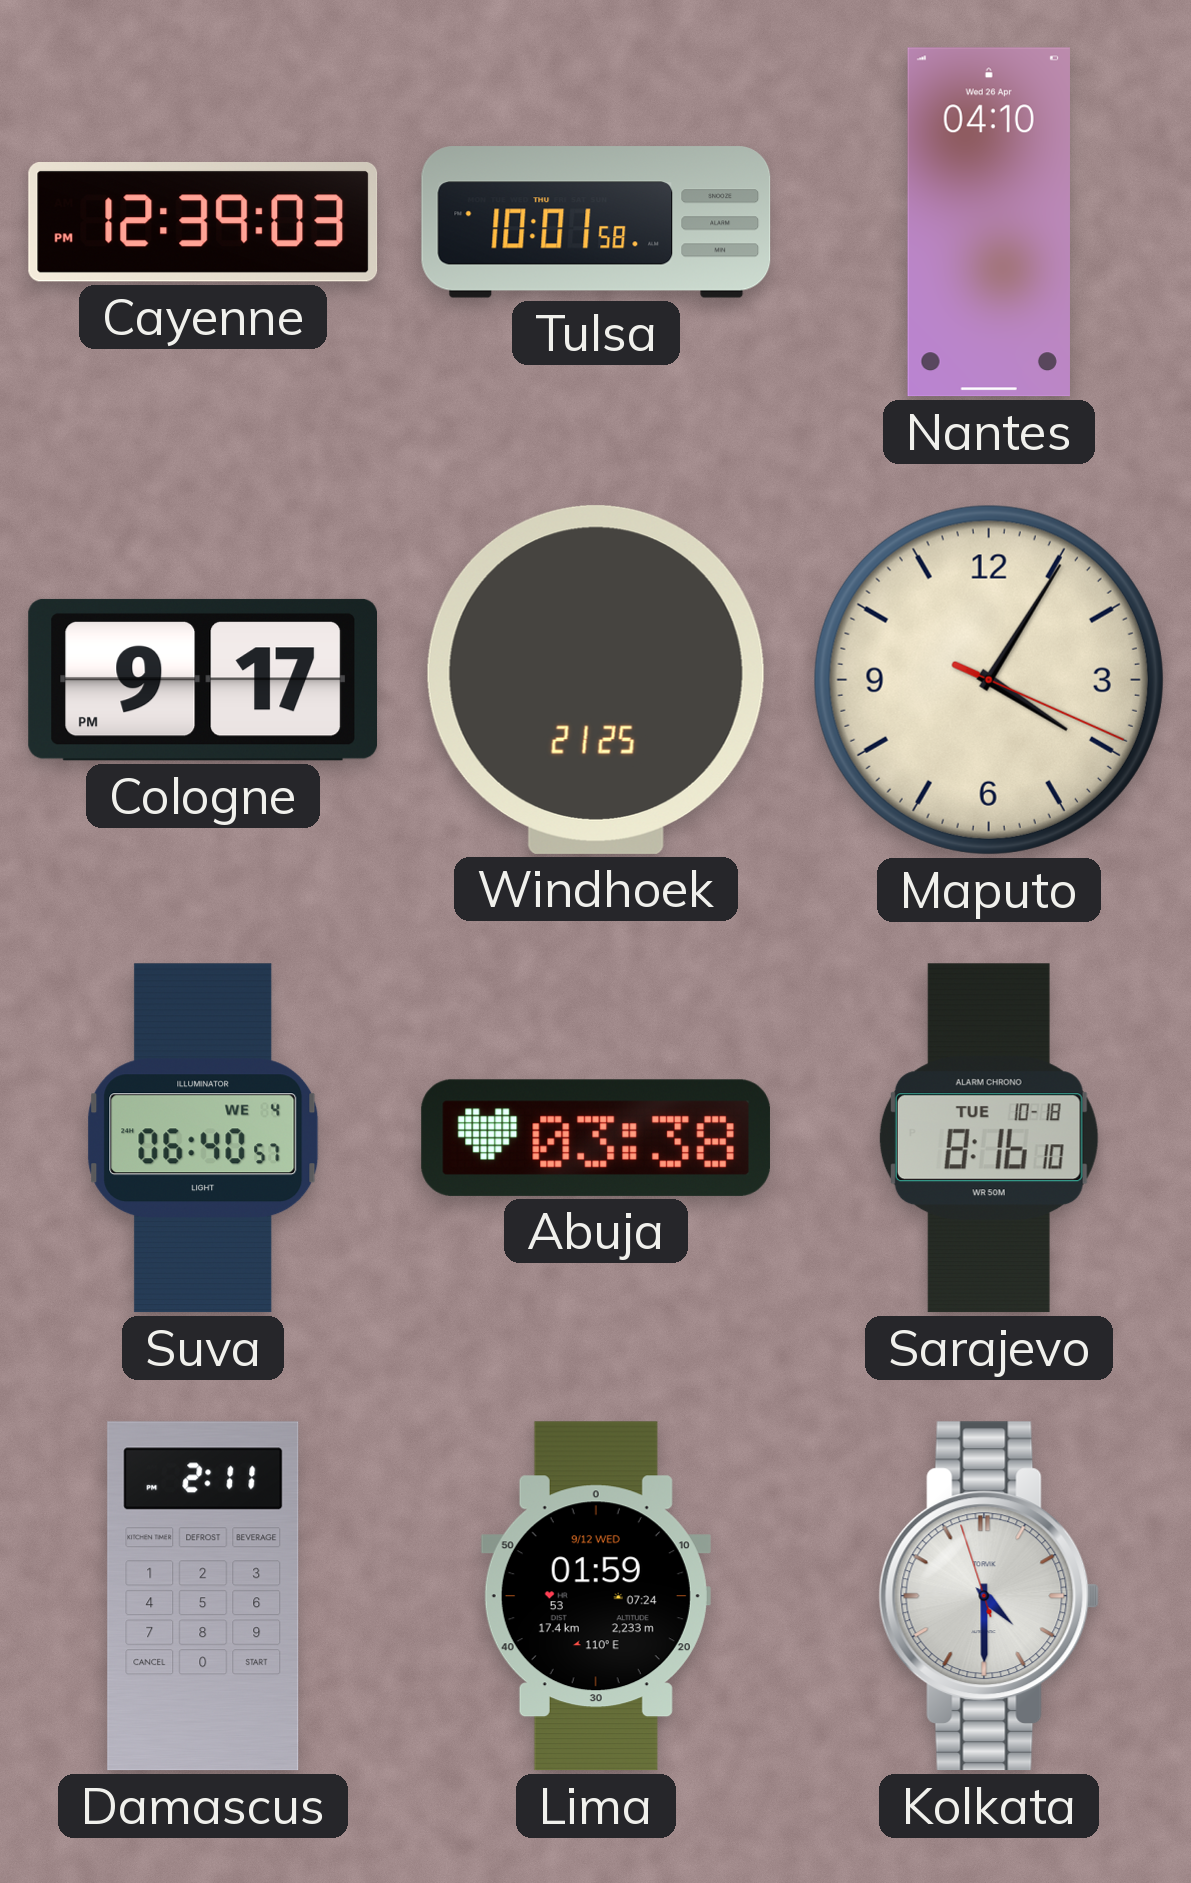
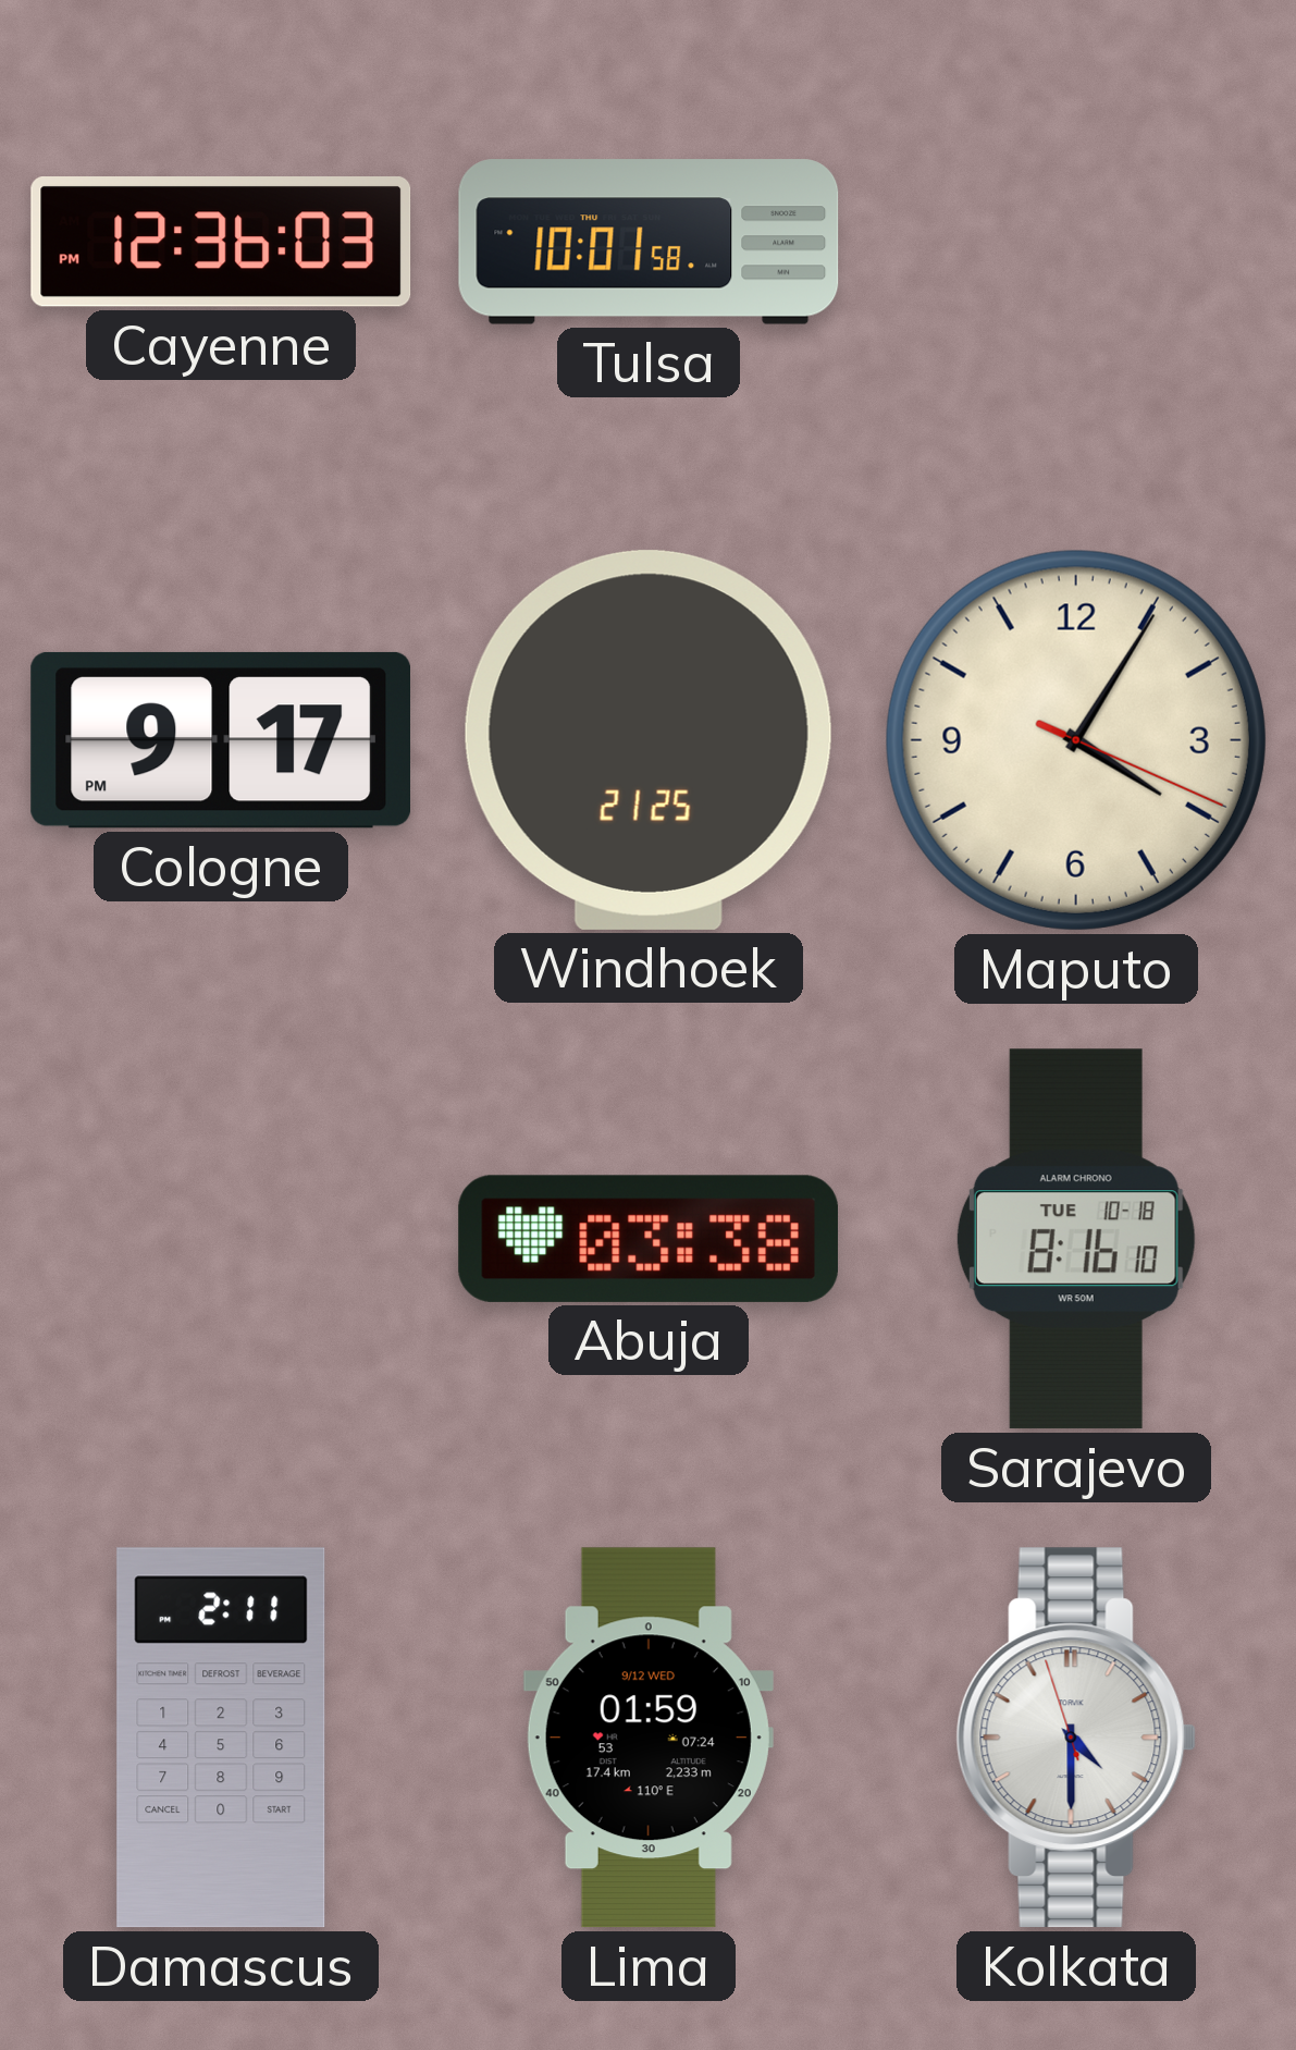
Cayenne: 12:39 -> 12:36 (221, 243)
Nantes: 04:10 -> none (989, 222)
Suva: 06:40 -> none (203, 1138)
